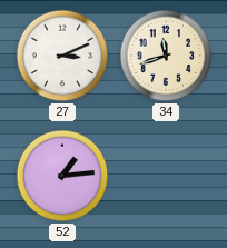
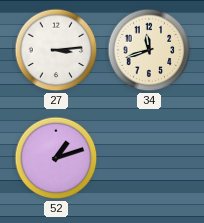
27: 3:11 -> 3:14 (56, 50)
52: 1:14 -> 1:12 (56, 158)
